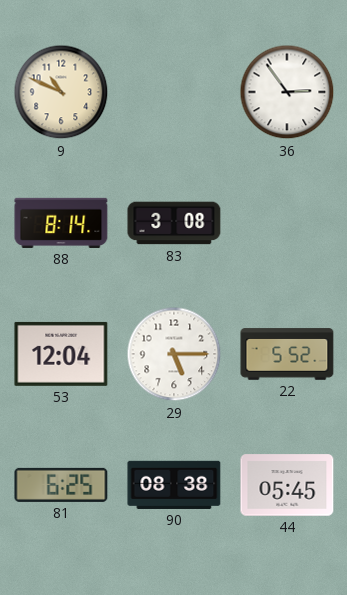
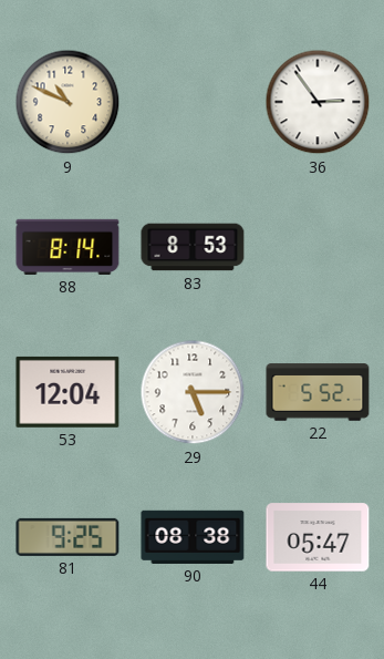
83: 3:08 -> 8:53 (193, 247)
81: 6:25 -> 9:25 (68, 537)
44: 05:45 -> 05:47 (318, 537)
